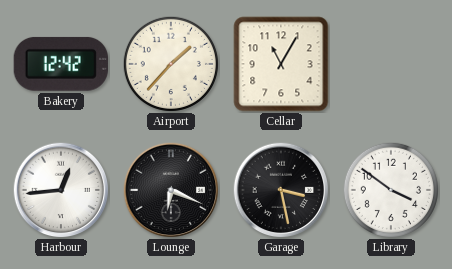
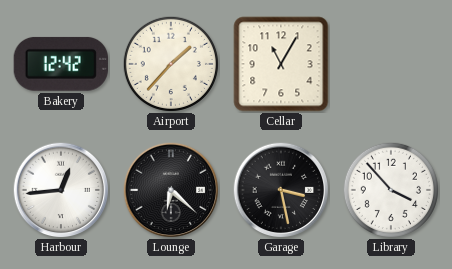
Lounge: 6:19 -> 6:22 (171, 190)
Library: 3:51 -> 3:53 (391, 190)
